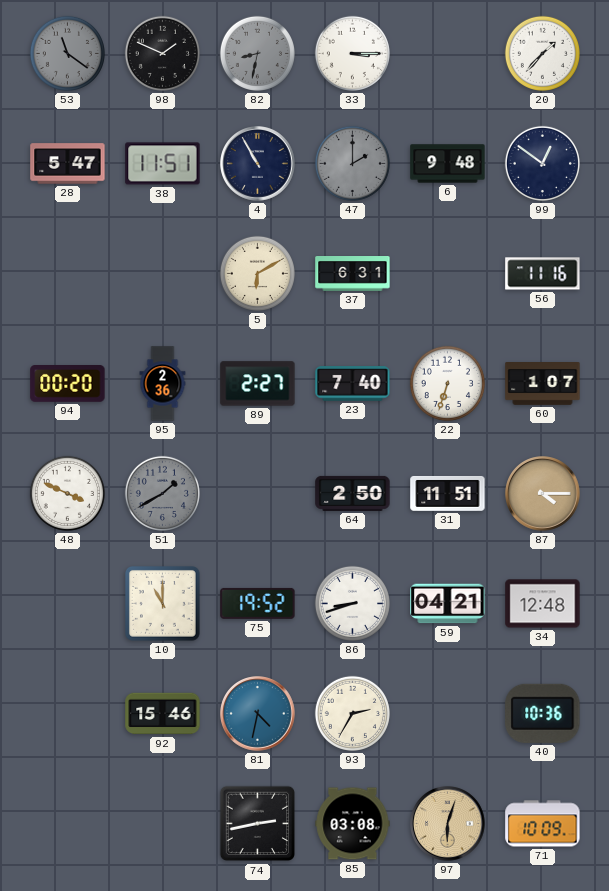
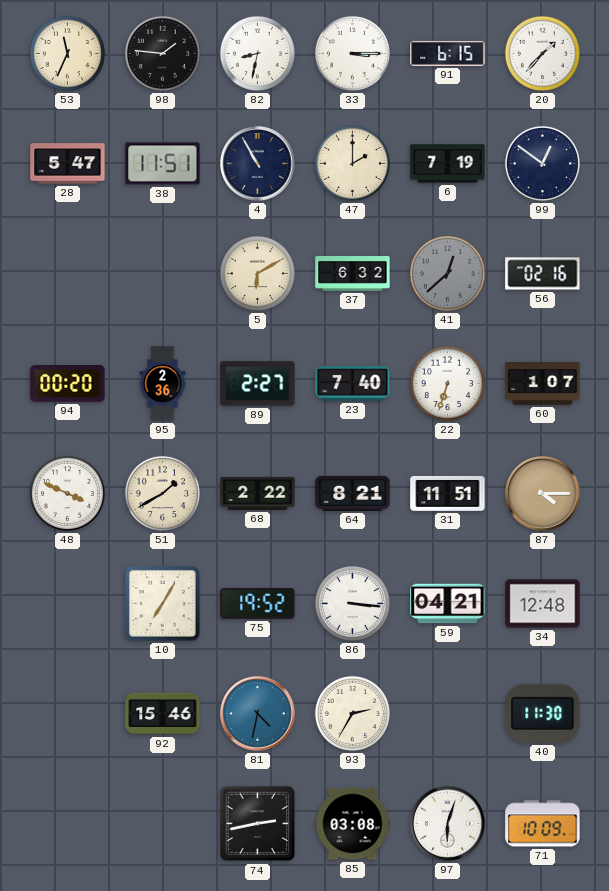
53: 11:21 -> 11:34 (67, 53)
53 dial: grey -> cream (67, 53)
98: 1:49 -> 1:46 (162, 53)
82 dial: grey -> white (257, 53)
91: none -> 6:15 (448, 53)
47 dial: grey -> cream (352, 163)
6: 9:48 -> 7:19 (448, 164)
37: 6:31 -> 6:32 (353, 274)
41: none -> 12:38 (447, 273)
56: 11:16 -> 02:16 (543, 274)
51 dial: grey -> cream (162, 493)
68: none -> 2:22 (258, 493)
64: 2:50 -> 8:21 (353, 493)
10: 11:00 -> 7:05 (163, 604)
86: 8:42 -> 3:16 (352, 603)
40: 10:36 -> 11:30 (543, 713)
97 dial: champagne -> white (448, 824)
